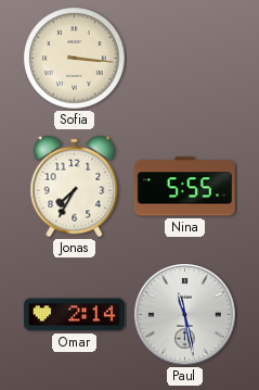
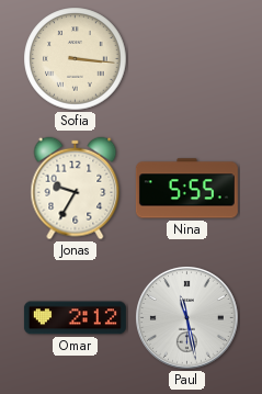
Jonas: 7:35 -> 9:35 (76, 189)
Omar: 2:14 -> 2:12 (75, 318)
